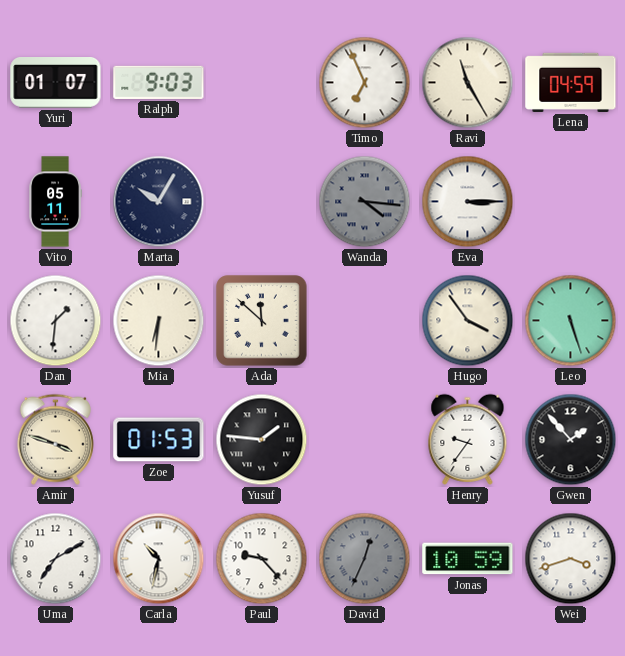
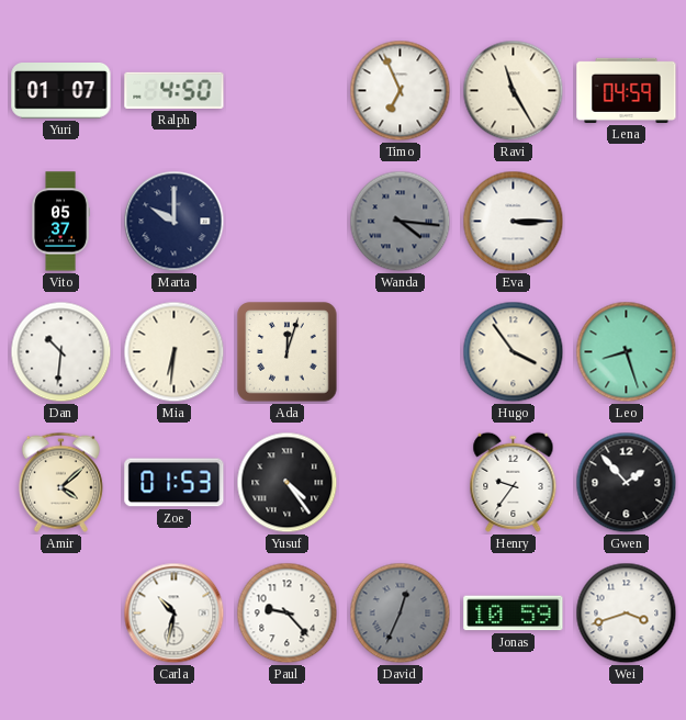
Ralph: 9:03 -> 4:50 (175, 90)
Vito: 05:11 -> 05:37 (60, 222)
Marta: 10:05 -> 10:00 (175, 222)
Dan: 1:31 -> 10:31 (61, 352)
Ada: 11:52 -> 12:03 (288, 352)
Leo: 5:27 -> 8:27 (627, 352)
Amir: 3:48 -> 4:08 (60, 482)
Yusuf: 1:46 -> 4:24 (288, 483)
Uma: 7:10 -> none (56, 559)
